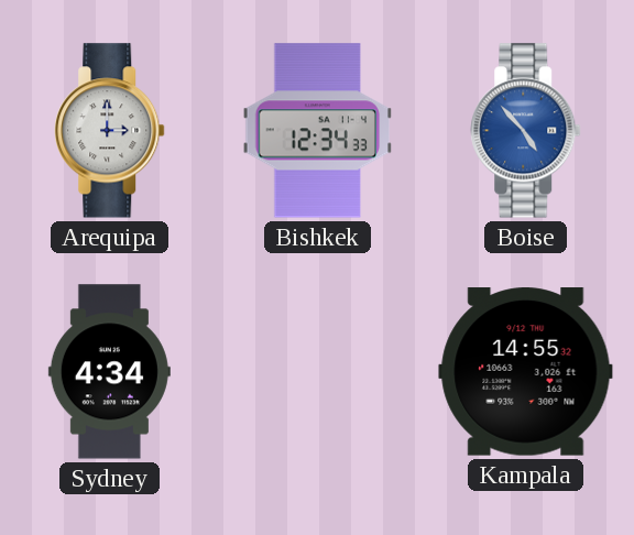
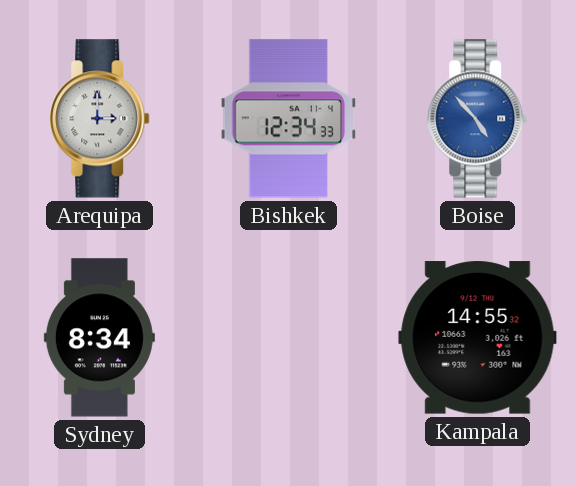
Sydney: 4:34 -> 8:34 (99, 338)
